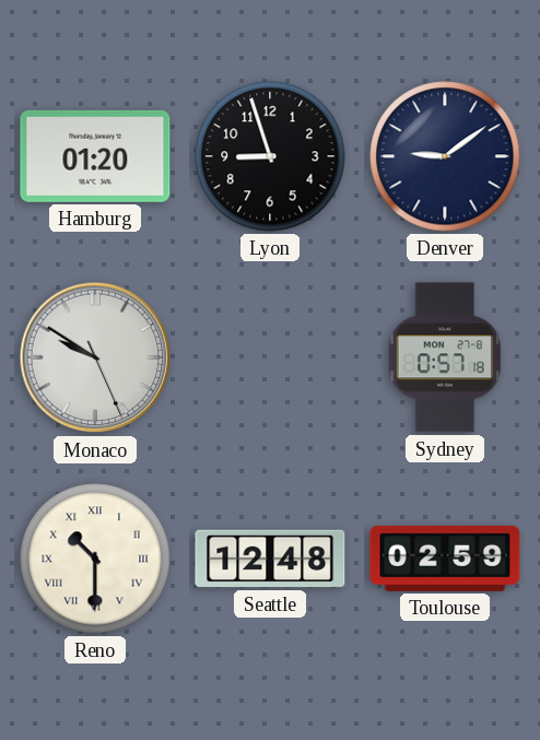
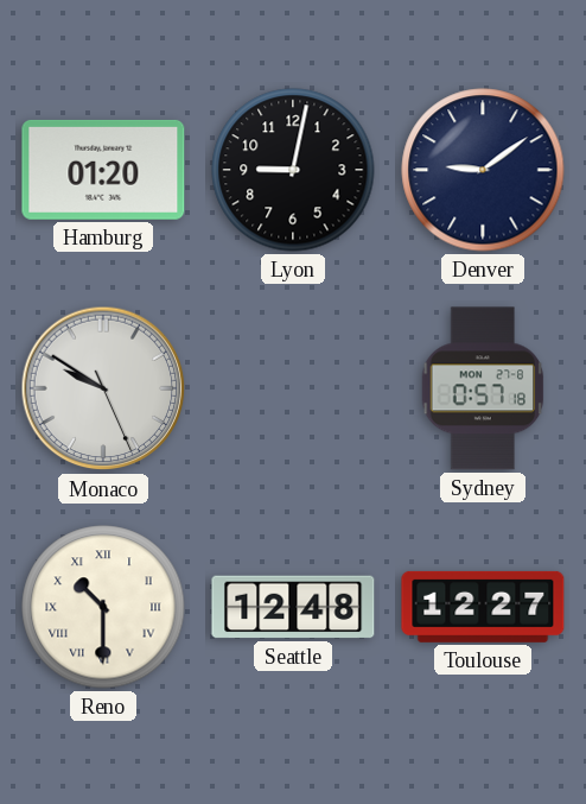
Lyon: 8:57 -> 9:02 (293, 170)
Toulouse: 02:59 -> 12:27 (483, 607)
